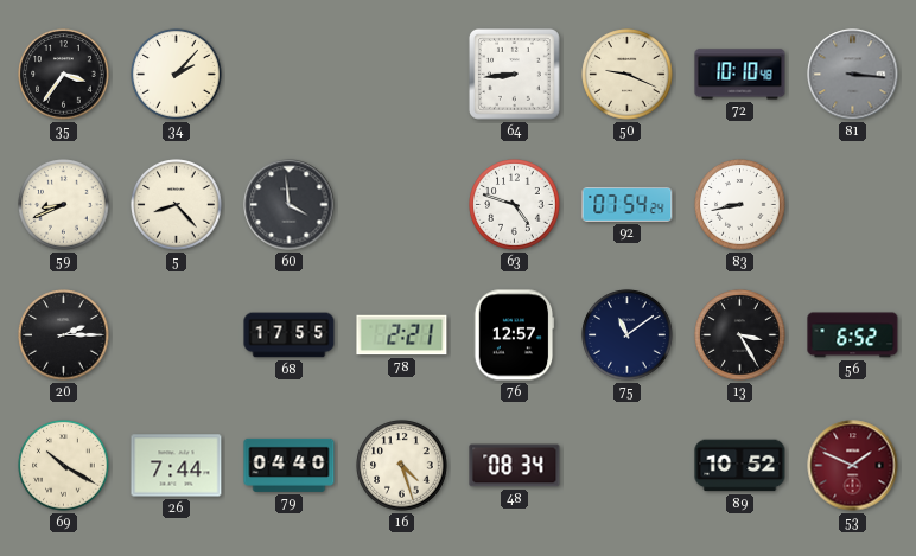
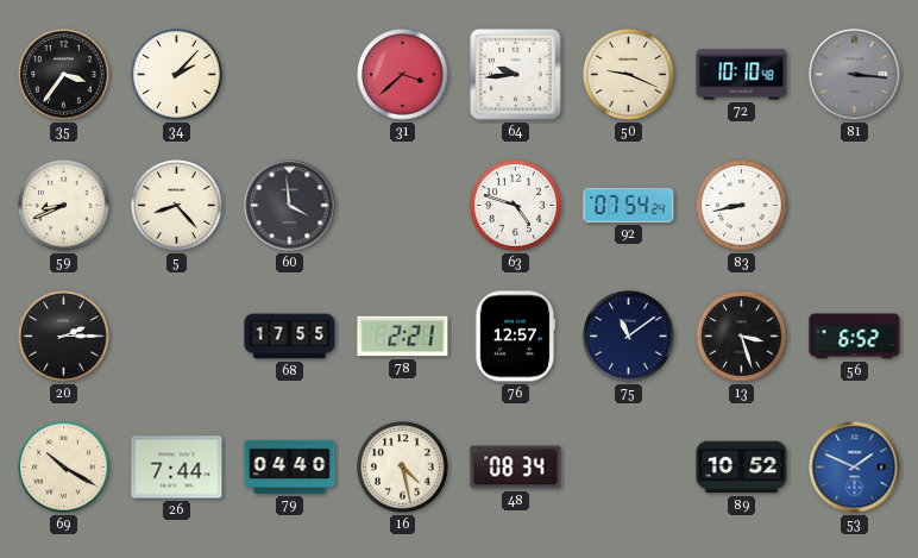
31: none -> 3:38 (403, 75)
64: 8:44 -> 9:44 (515, 74)
13: 3:25 -> 3:27 (742, 337)
16: 4:27 -> 4:28 (403, 468)
53 dial: burgundy -> blue (855, 468)
